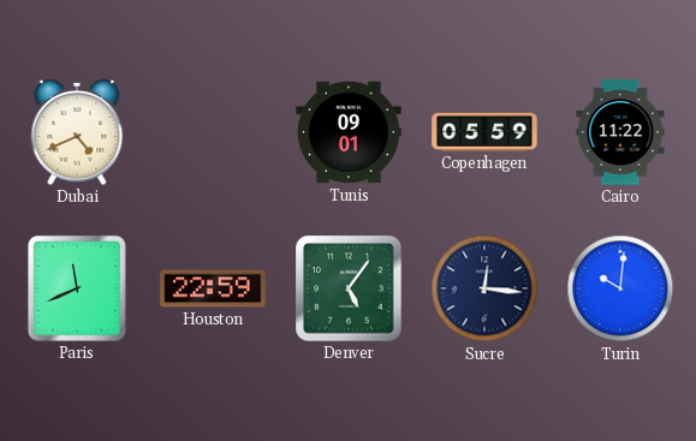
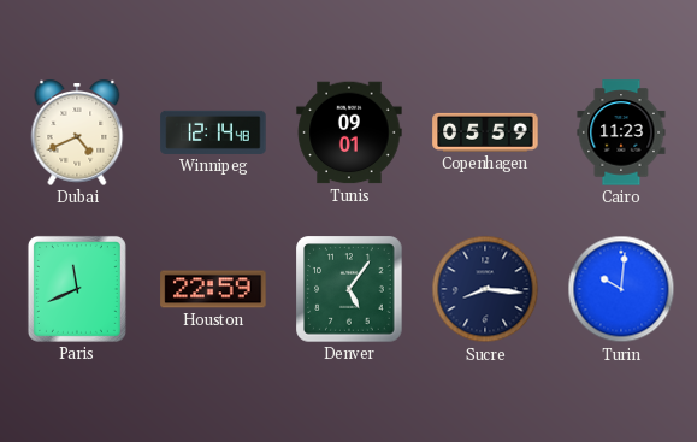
Winnipeg: none -> 12:14 (213, 132)
Cairo: 11:22 -> 11:23 (621, 132)
Sucre: 12:16 -> 8:16 (485, 289)
